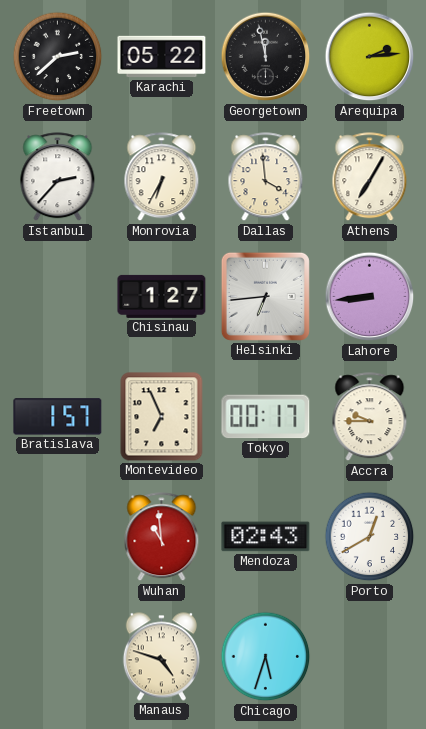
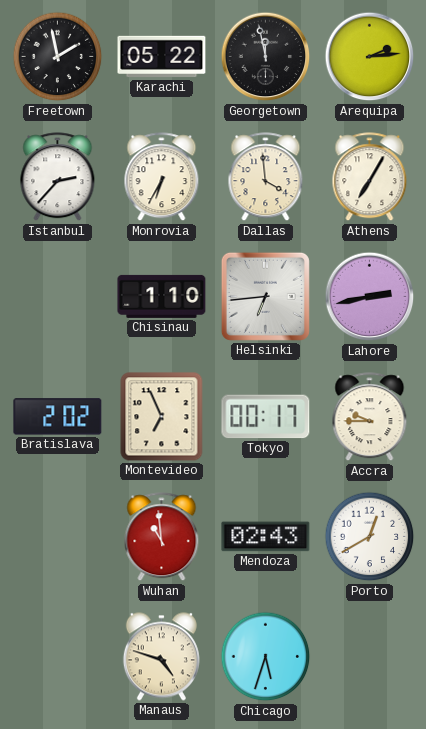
Freetown: 2:38 -> 1:58 (58, 57)
Chisinau: 1:27 -> 1:10 (162, 296)
Lahore: 8:44 -> 2:43 (370, 297)
Bratislava: 1:57 -> 2:02 (58, 417)
